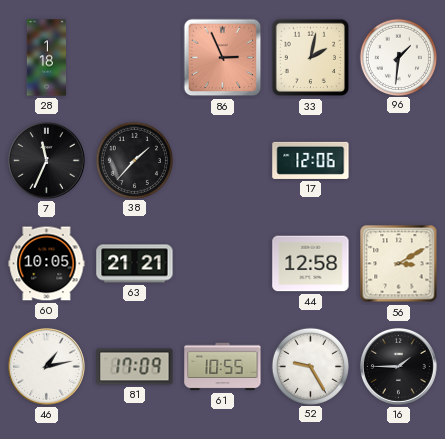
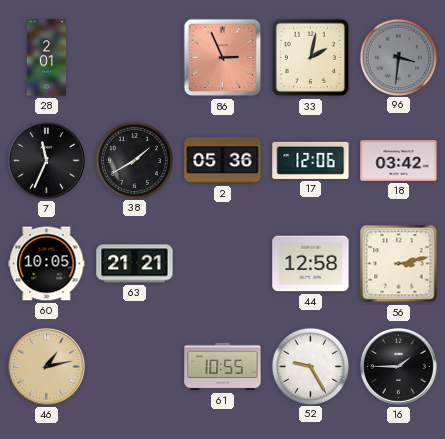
28: 1:18 -> 2:01 (46, 58)
96: 1:31 -> 3:31 (398, 57)
96 dial: white -> grey (398, 57)
38: 1:37 -> 1:40 (134, 160)
2: none -> 05:36 (223, 161)
18: none -> 03:42 (399, 161)
56: 3:10 -> 3:13 (399, 264)
46 dial: white -> champagne (47, 367)
81: 17:09 -> none (135, 367)
